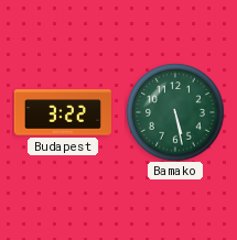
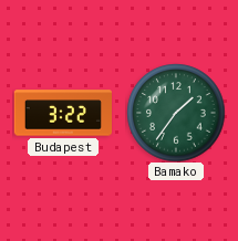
Bamako: 5:28 -> 1:36 (176, 113)
